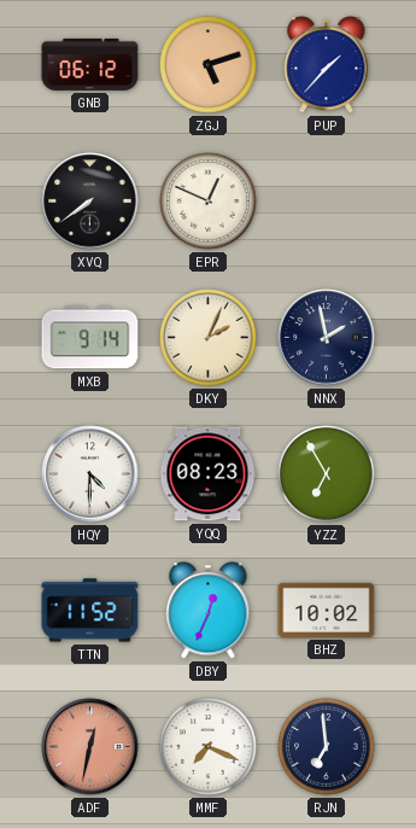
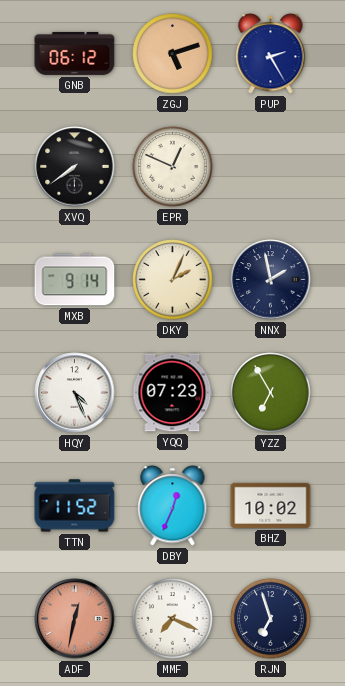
PUP: 1:37 -> 2:25 (271, 54)
HQY: 4:30 -> 4:26 (75, 393)
YQQ: 08:23 -> 07:23 (172, 393)
RJN: 6:59 -> 6:57 (271, 619)
